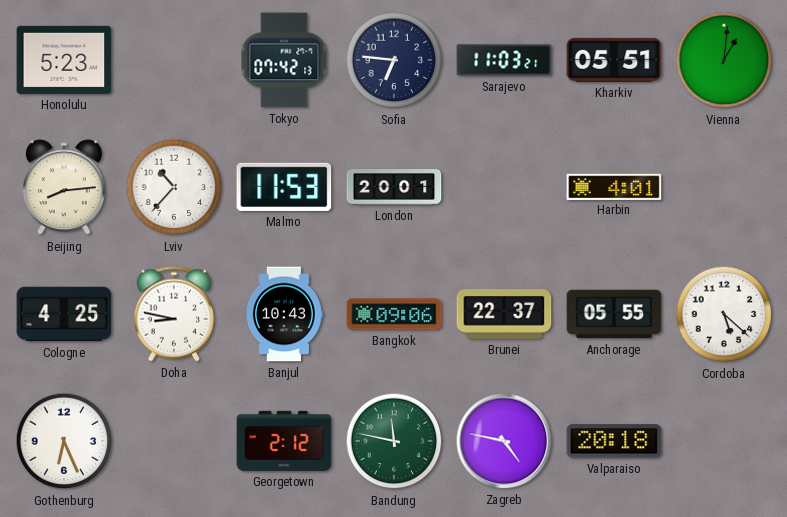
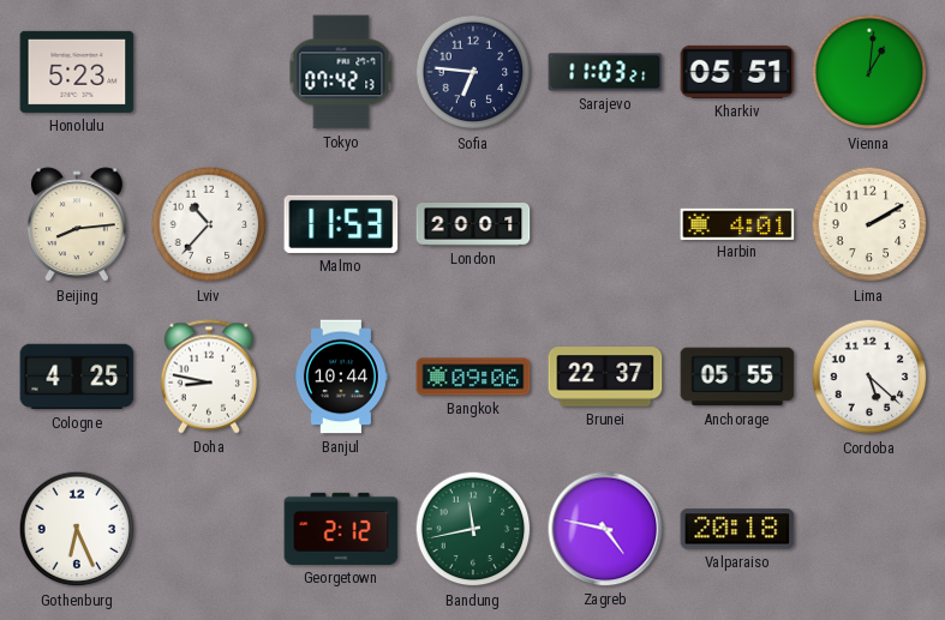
Lima: none -> 2:10 (869, 224)
Banjul: 10:43 -> 10:44 (341, 377)
Bandung: 11:47 -> 11:43 (473, 529)
